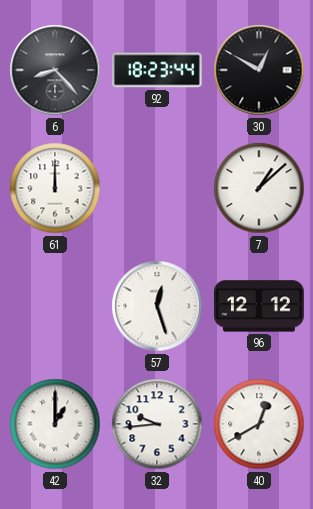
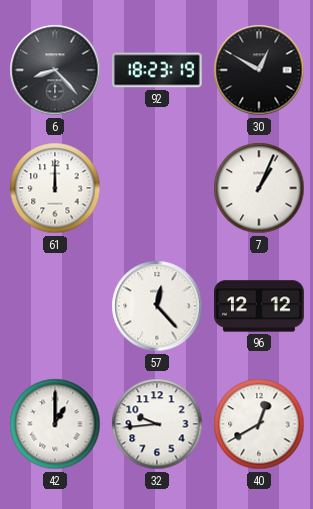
92: 18:23:44 -> 18:23:19 (157, 70)
7: 1:08 -> 1:04 (259, 188)
57: 12:27 -> 12:23 (157, 306)
